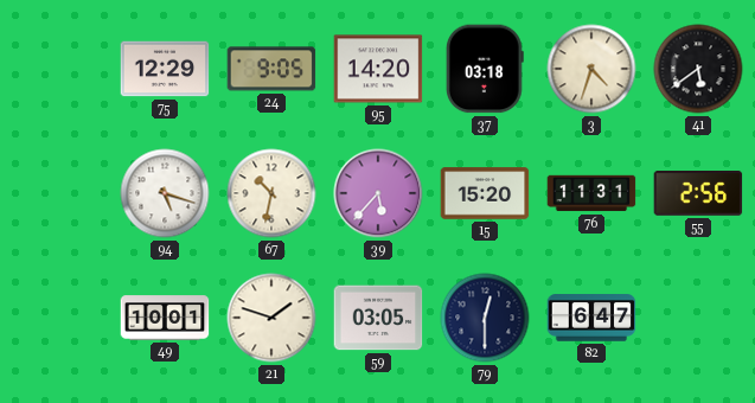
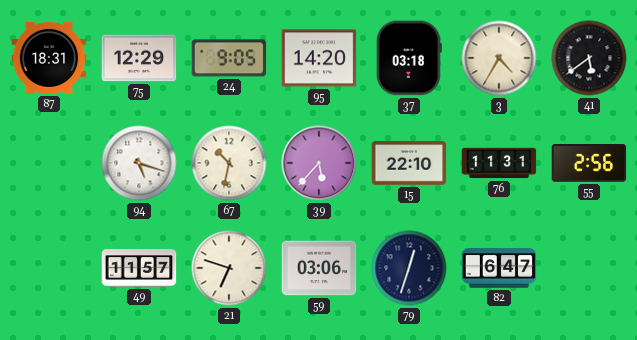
87: none -> 18:31 (49, 58)
3: 4:33 -> 4:35 (499, 58)
15: 15:20 -> 22:10 (409, 163)
49: 10:01 -> 11:57 (139, 268)
21: 1:48 -> 6:48 (229, 268)
59: 03:05 -> 03:06 (319, 268)
79: 12:30 -> 12:33 (409, 268)
